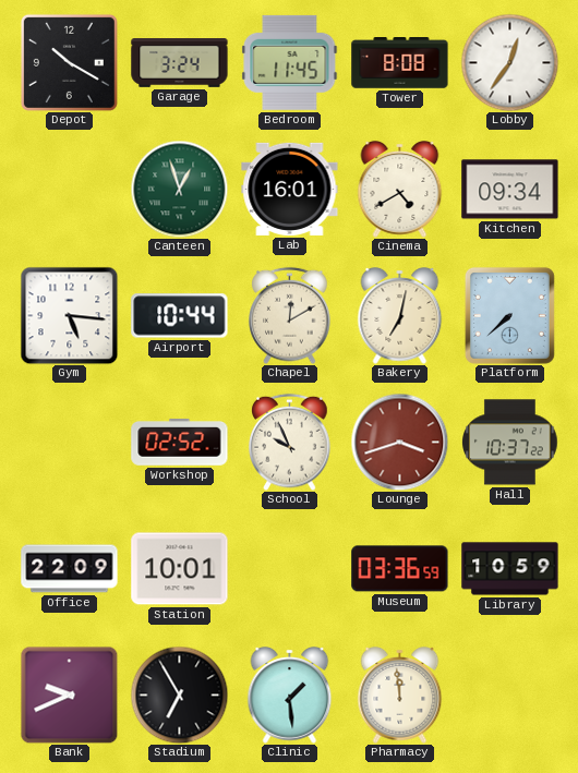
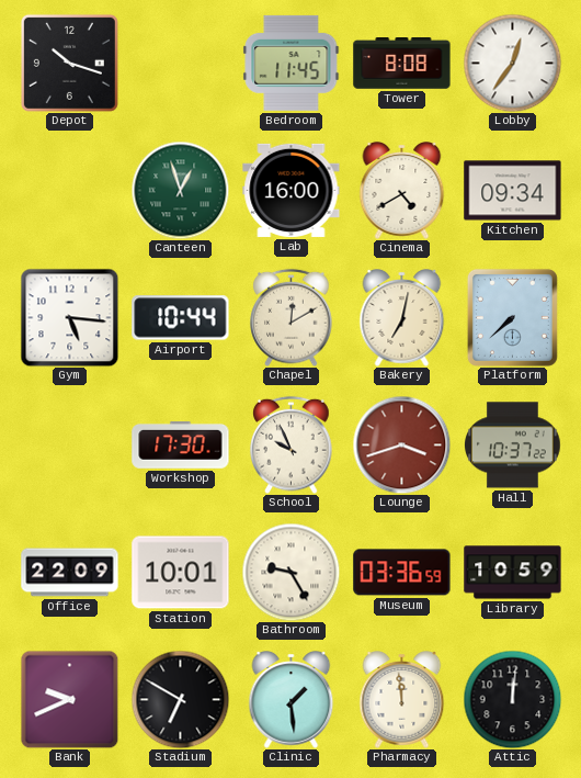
Depot: 10:20 -> 10:18 (69, 63)
Garage: 3:24 -> none (180, 63)
Lab: 16:01 -> 16:00 (292, 190)
Workshop: 02:52 -> 17:30 (181, 446)
Bathroom: none -> 9:25 (290, 572)
Stadium: 6:55 -> 6:50 (180, 699)
Attic: none -> 12:01 (512, 699)
